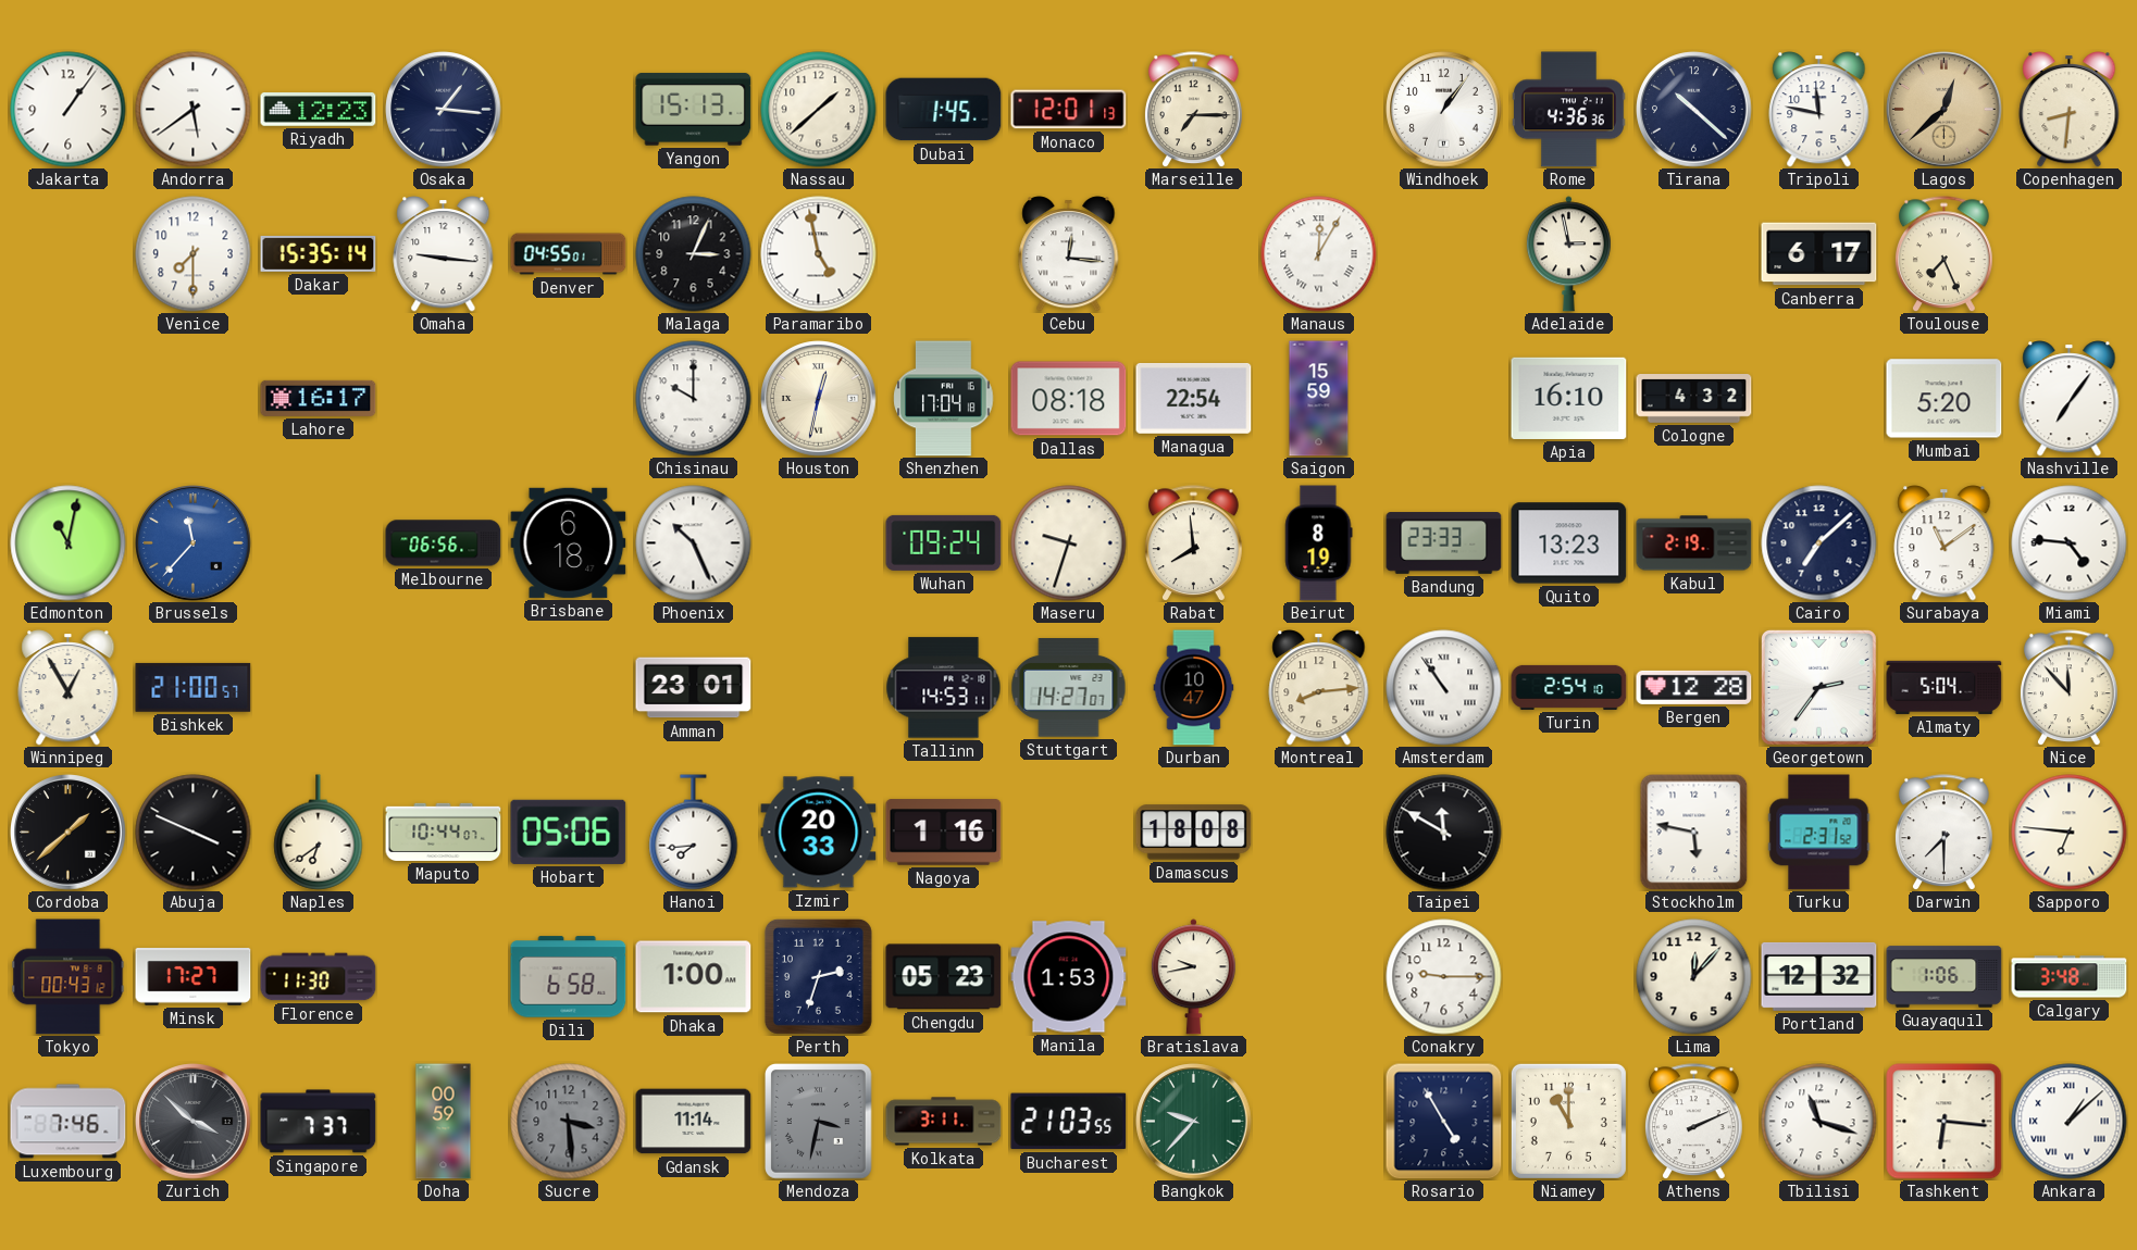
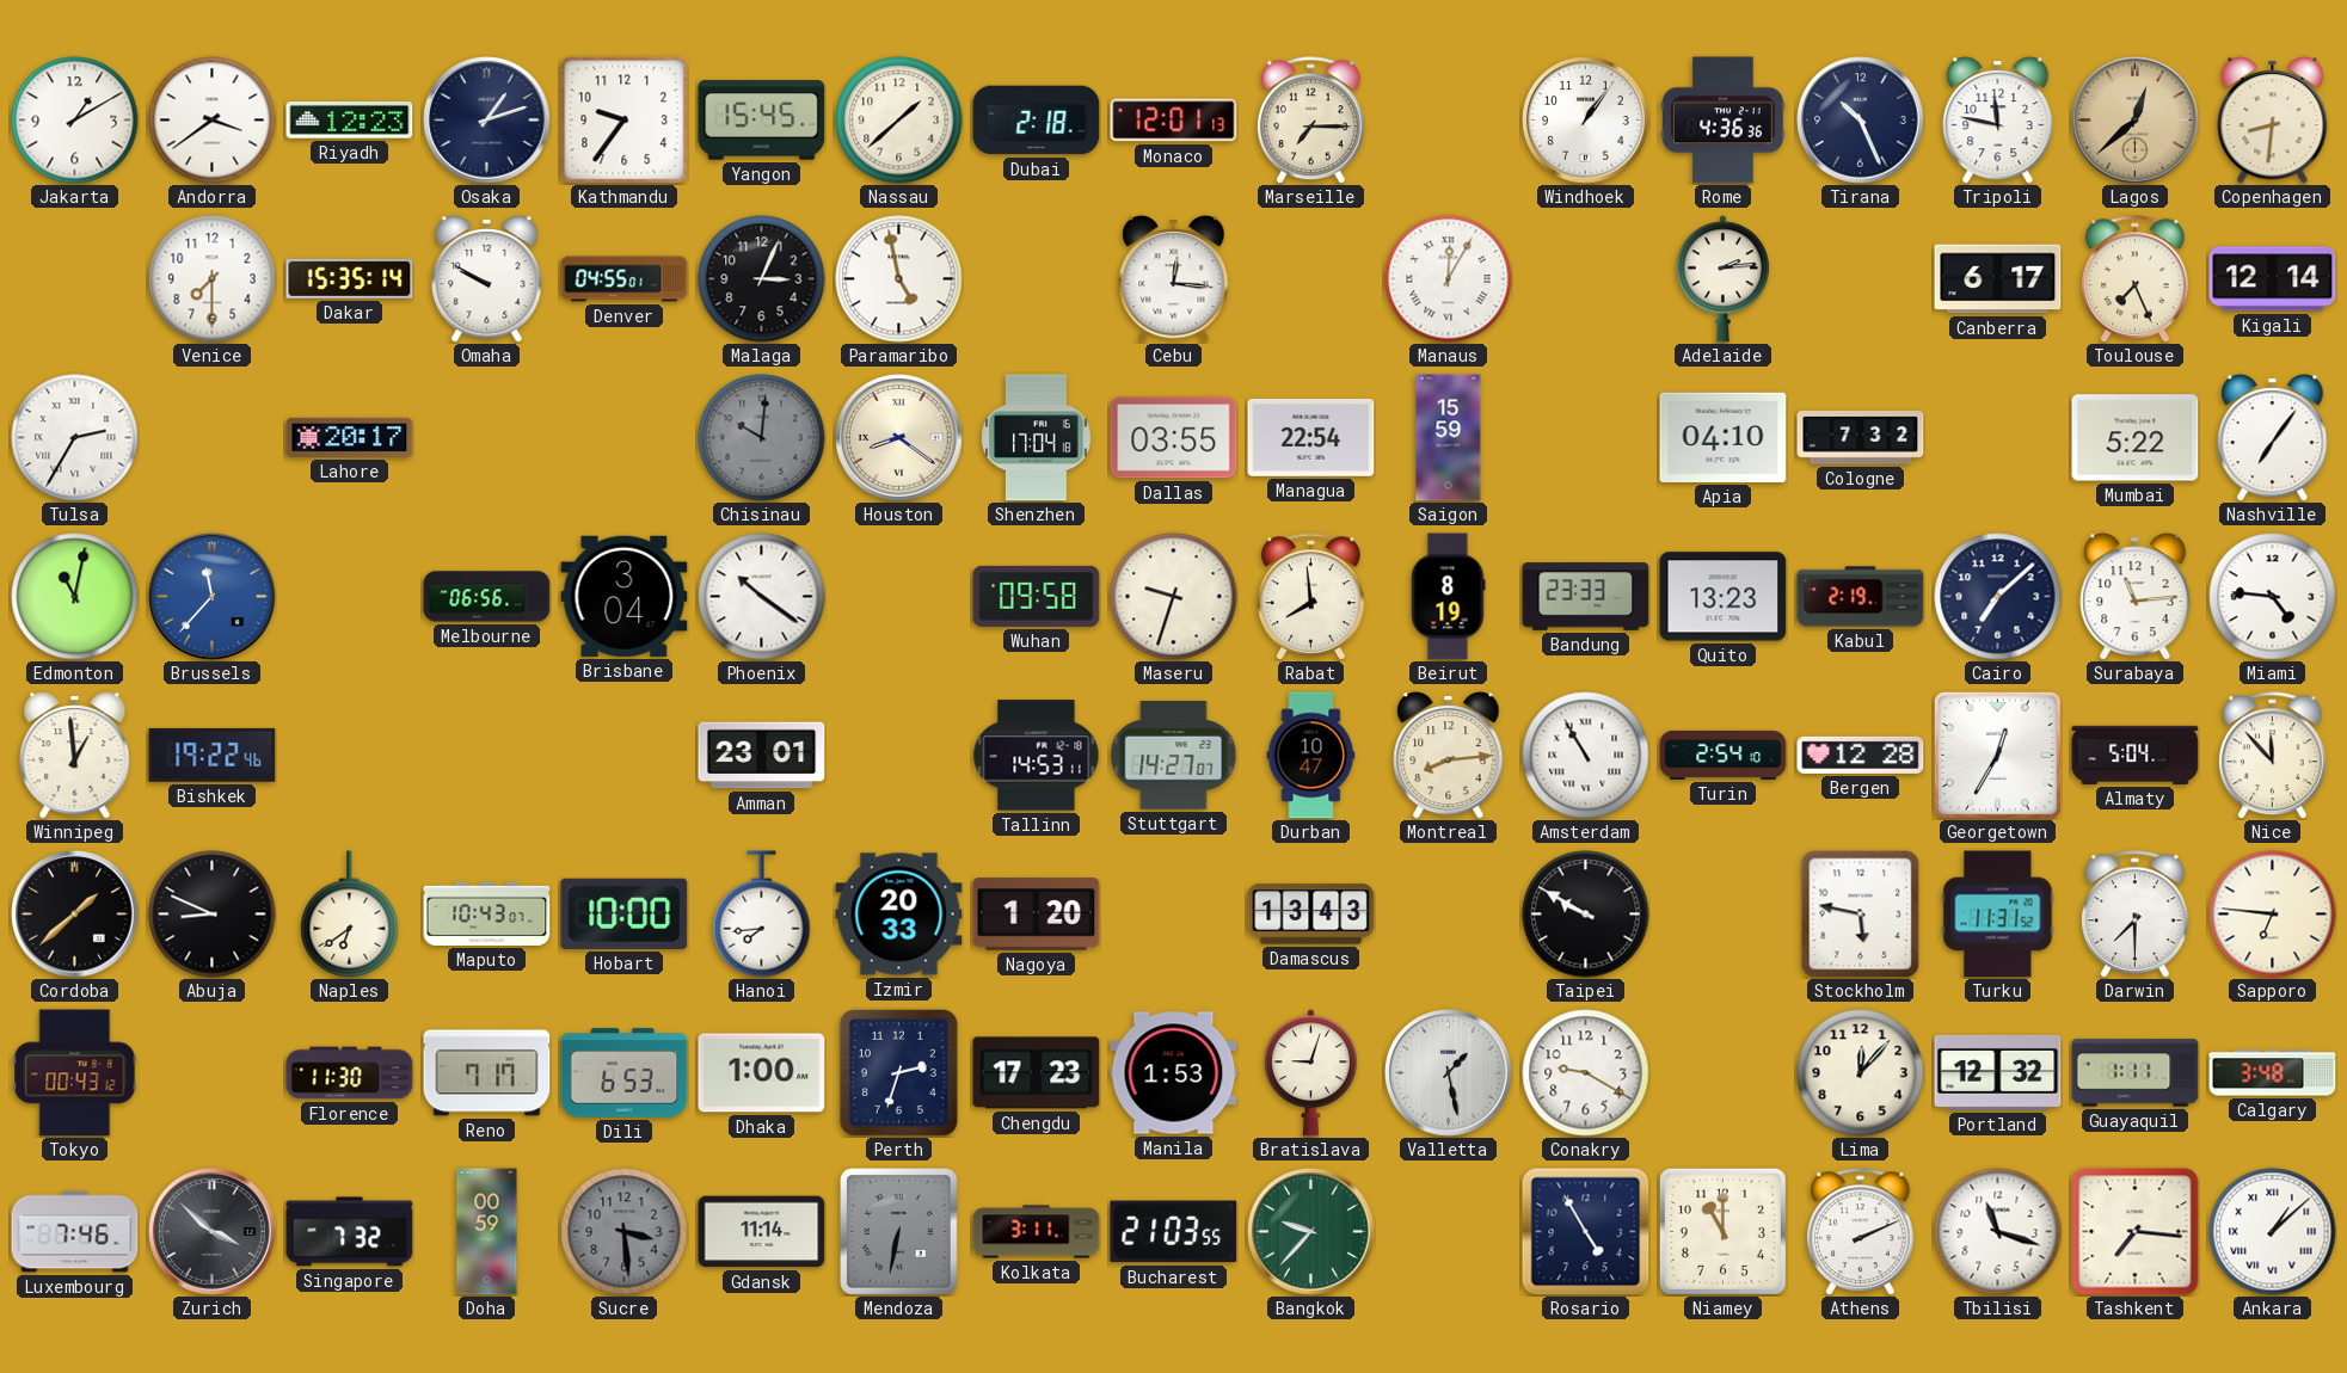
Jakarta: 1:06 -> 1:10 (75, 121)
Andorra: 5:39 -> 3:39 (213, 121)
Osaka: 1:16 -> 1:12 (487, 121)
Kathmandu: none -> 9:36 (625, 121)
Yangon: 15:13 -> 15:45 (762, 121)
Dubai: 1:45 -> 2:18 (1037, 121)
Tirana: 10:22 -> 10:26 (1861, 121)
Omaha: 9:16 -> 9:50 (487, 279)
Adelaide: 2:58 -> 2:14 (1722, 279)
Kigali: none -> 12:14 (2273, 279)
Tulsa: none -> 2:35 (75, 438)
Lahore: 16:17 -> 20:17 (350, 437)
Chisinau: 10:00 -> 10:01 (762, 438)
Chisinau dial: white -> grey (762, 438)
Houston: 12:32 -> 8:21 (899, 438)
Dallas: 08:18 -> 03:55 (1174, 438)
Apia: 16:10 -> 04:10 (1724, 437)
Cologne: 4:32 -> 7:32 (1861, 438)
Mumbai: 5:20 -> 5:22 (2136, 438)
Brisbane: 6:18 -> 3:04 (625, 596)
Phoenix: 10:26 -> 10:21 (762, 597)
Wuhan: 09:24 -> 09:58 (1037, 596)
Surabaya: 11:09 -> 11:14 (2136, 597)
Winnipeg: 12:55 -> 12:59 (75, 756)
Bishkek: 21:00 -> 19:22 (213, 755)
Amsterdam: 10:54 -> 10:55 (1586, 756)
Georgetown: 2:36 -> 12:35 (1997, 755)
Abuja: 3:49 -> 8:49 (213, 915)
Maputo: 10:44 -> 10:43 (487, 913)
Hobart: 05:06 -> 10:00 (625, 913)
Nagoya: 1:16 -> 1:20 (1037, 915)
Damascus: 18:08 -> 13:43 (1311, 915)
Taipei: 11:50 -> 9:50 (1586, 915)
Turku: 2:31 -> 11:31 (1998, 915)
Minsk: 17:27 -> none (194, 977)
Reno: none -> 7:17 (487, 1073)
Dili: 6:58 -> 6:53 (625, 1073)
Chengdu: 05:23 -> 17:23 (1037, 1073)
Bratislava: 9:43 -> 9:03 (1310, 1073)
Valletta: none -> 1:28 (1449, 1073)
Conakry: 9:15 -> 9:20 (1586, 1073)
Guayaquil: 1:06 -> 1:11 (2136, 1073)
Singapore: 7:37 -> 7:32 (350, 1232)
Mendoza: 3:32 -> 6:32 (899, 1232)
Tashkent: 6:16 -> 7:16 (2136, 1232)
